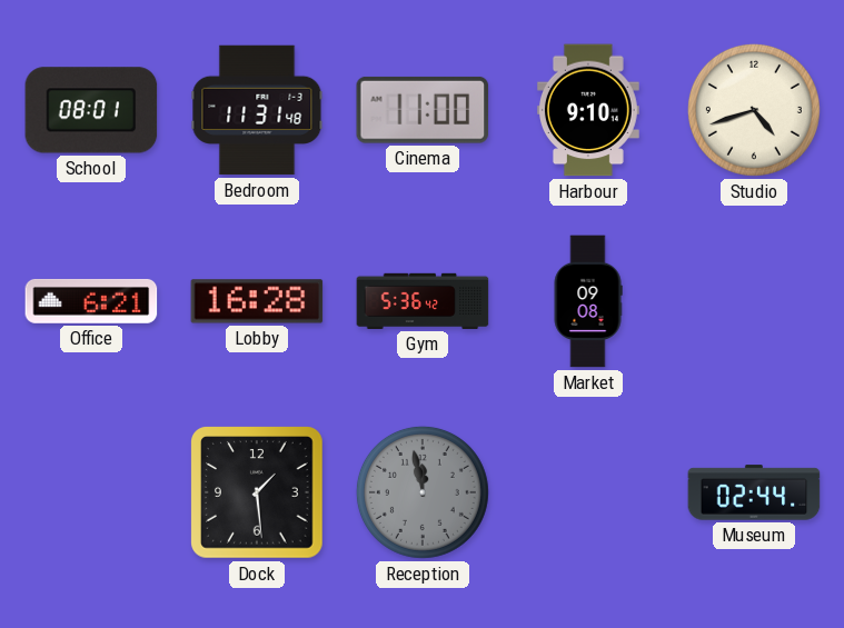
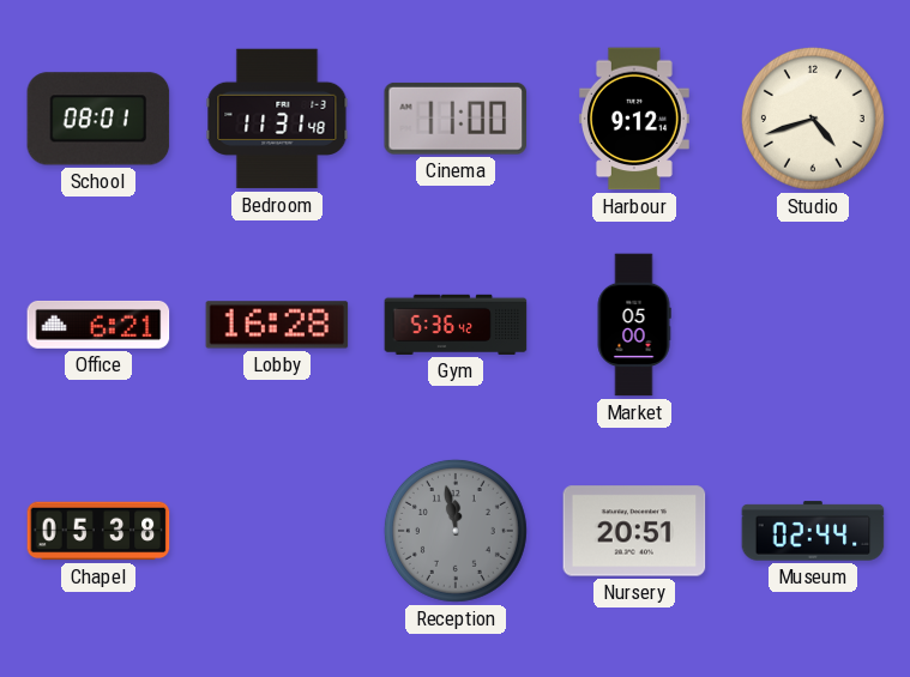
Harbour: 9:10 -> 9:12 (634, 119)
Market: 09:08 -> 05:00 (634, 325)
Chapel: none -> 05:38 (98, 531)
Dock: 1:29 -> none (257, 492)
Nursery: none -> 20:51 (634, 531)
